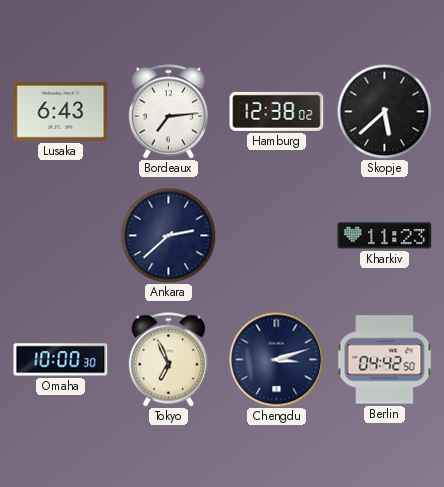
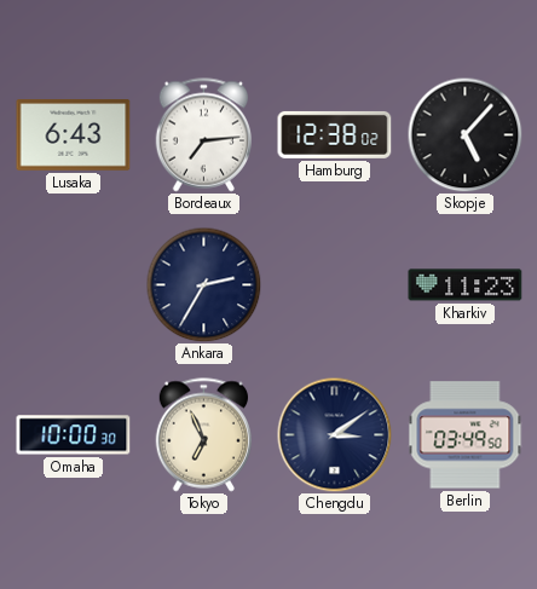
Skopje: 5:38 -> 5:07 (464, 134)
Ankara: 2:38 -> 2:35 (203, 284)
Chengdu: 3:12 -> 3:09 (334, 434)
Berlin: 04:42 -> 03:49 (466, 435)
